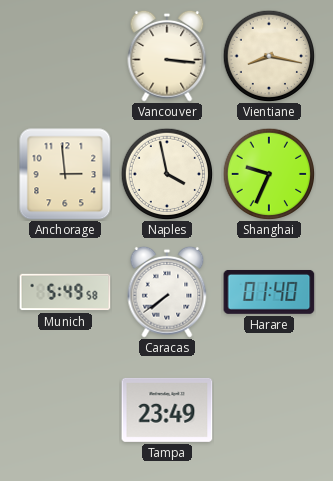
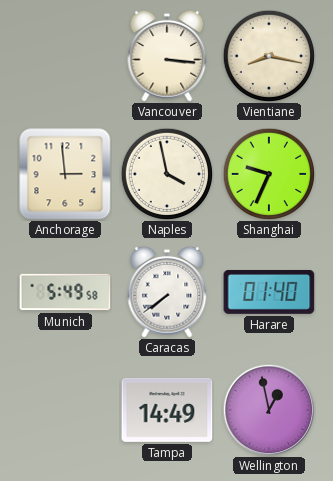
Tampa: 23:49 -> 14:49 (167, 410)
Wellington: none -> 12:58 (269, 410)
